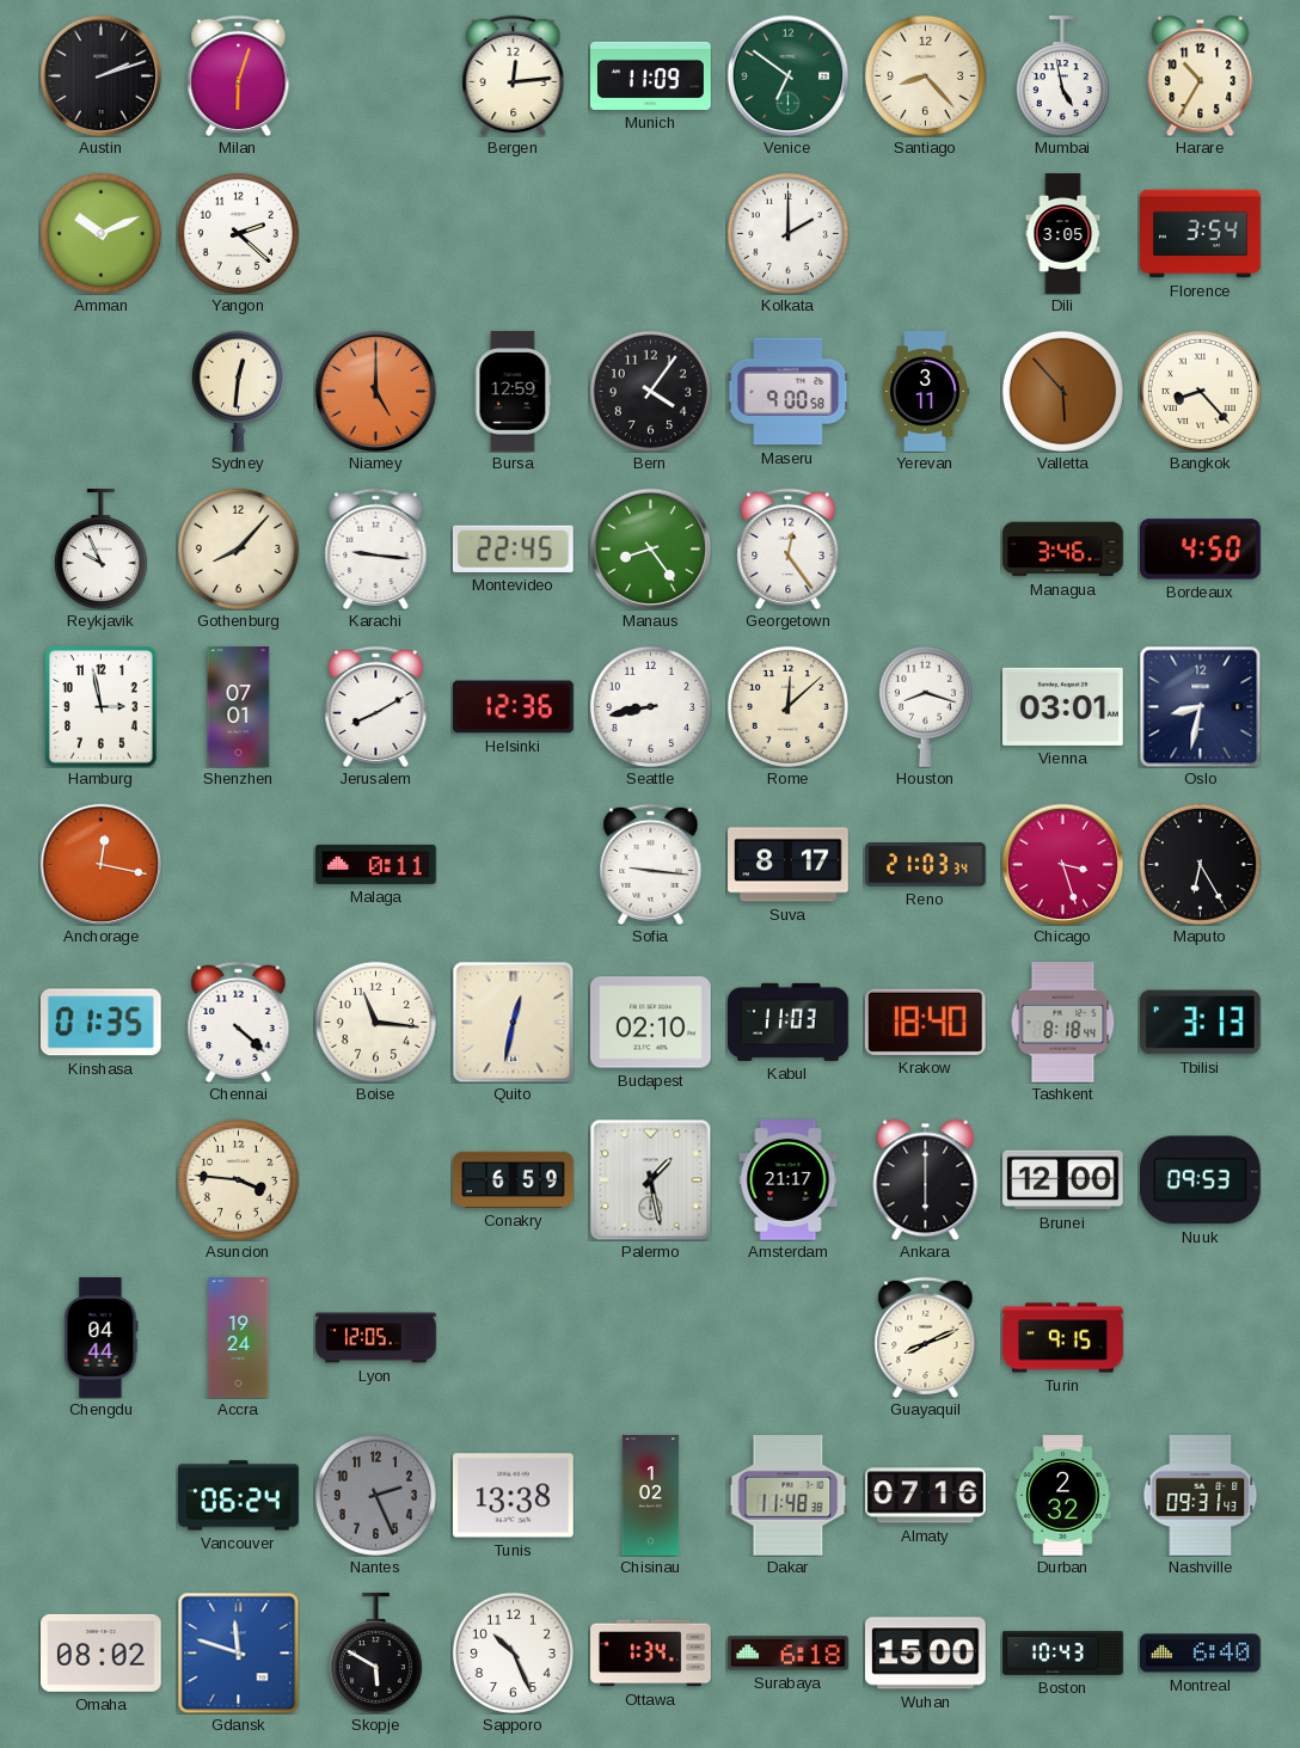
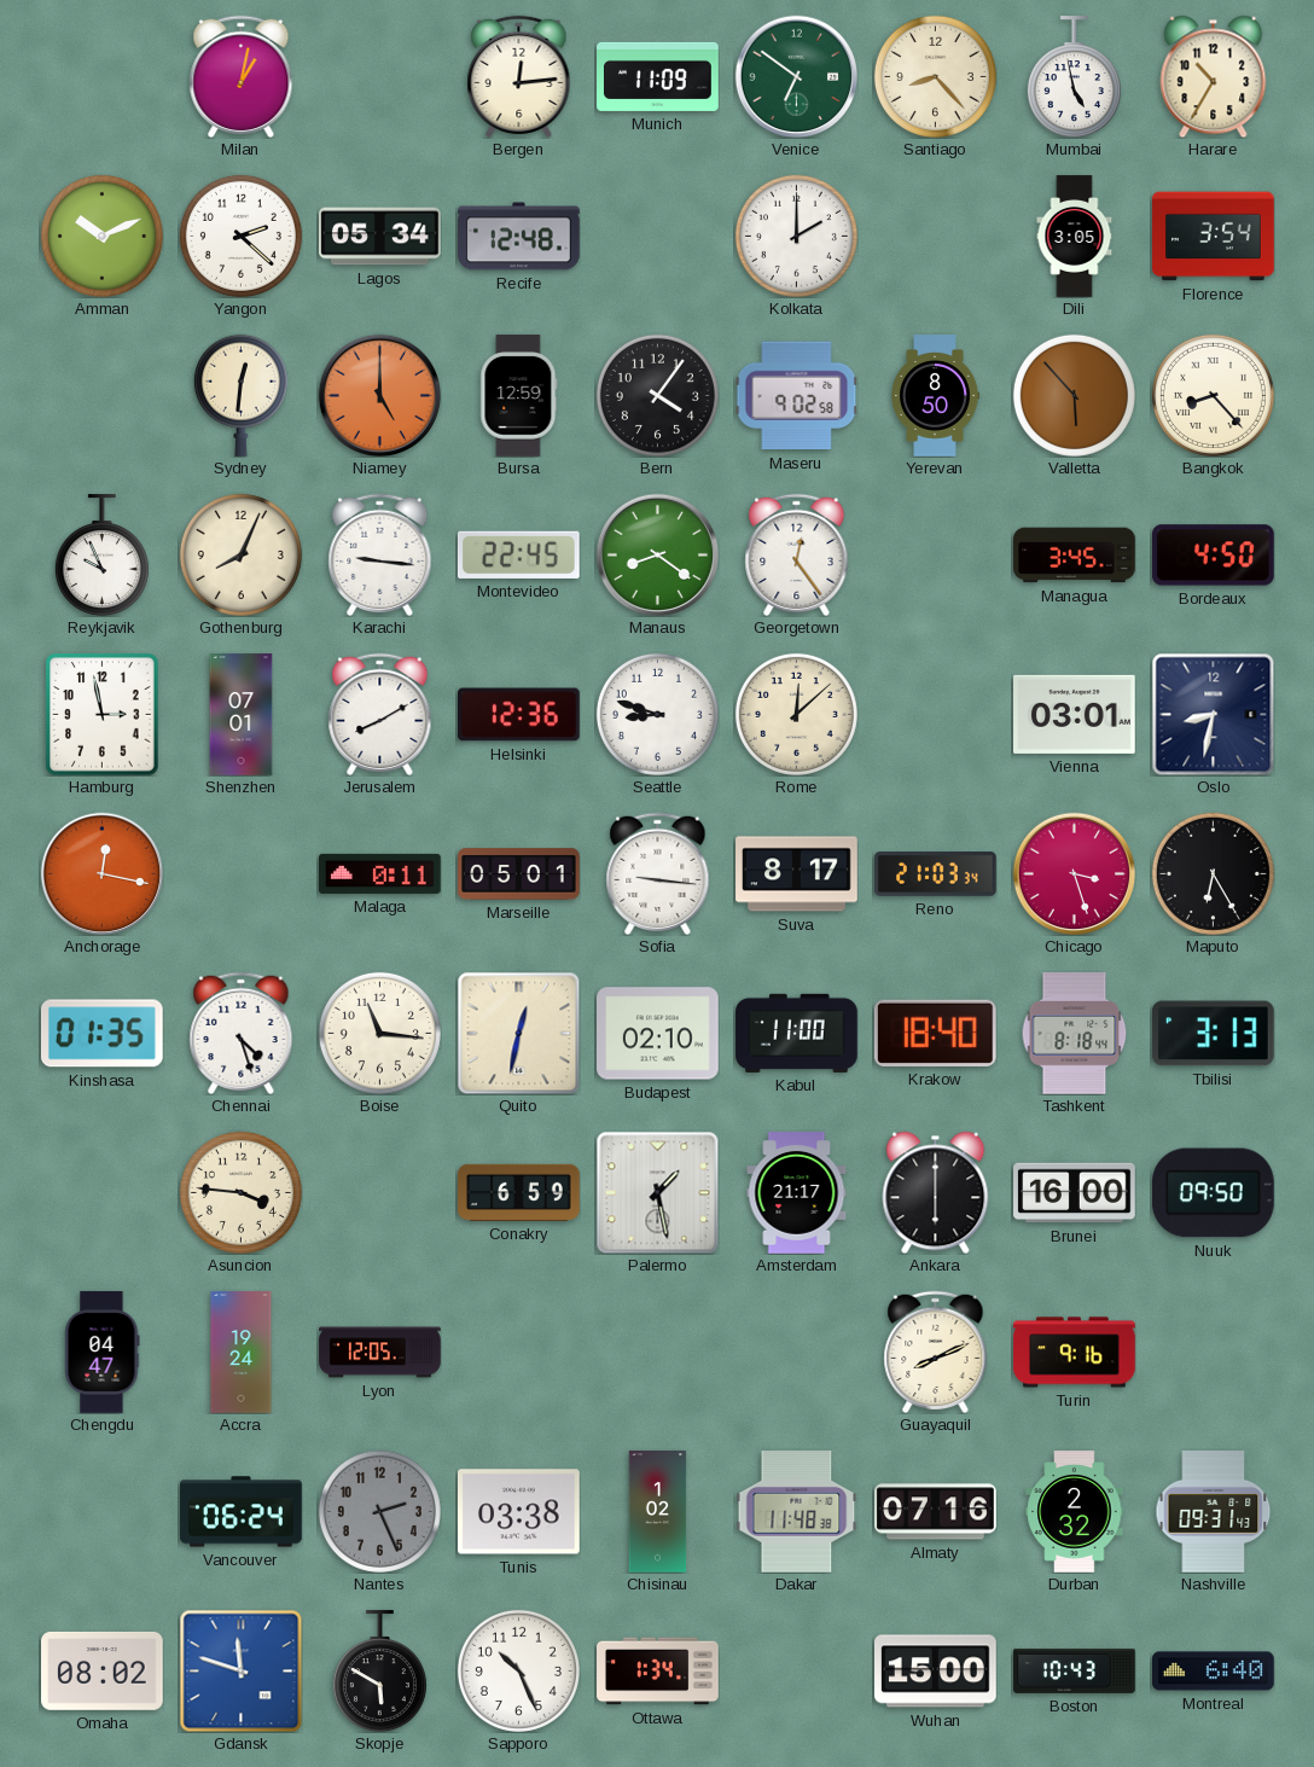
Austin: 2:12 -> none (100, 75)
Milan: 6:03 -> 1:02 (242, 76)
Lagos: none -> 05:34 (380, 237)
Recife: none -> 12:48 (519, 237)
Maseru: 9:00 -> 9:02 (796, 396)
Yerevan: 3:11 -> 8:50 (935, 396)
Gothenburg: 8:07 -> 8:04 (240, 554)
Manaus: 8:24 -> 8:21 (657, 554)
Managua: 3:46 -> 3:45 (1075, 556)
Seattle: 8:43 -> 8:48 (657, 714)
Houston: 8:18 -> none (925, 706)
Marseille: none -> 05:01 (519, 874)
Chennai: 4:22 -> 4:27 (242, 1033)
Kabul: 11:03 -> 11:00 (797, 1033)
Brunei: 12:00 -> 16:00 (1075, 1193)
Nuuk: 09:53 -> 09:50 (1214, 1193)
Chengdu: 04:44 -> 04:47 (103, 1353)
Turin: 9:15 -> 9:16 (1075, 1353)
Tunis: 13:38 -> 03:38 (519, 1512)
Surabaya: 6:18 -> none (789, 1654)
